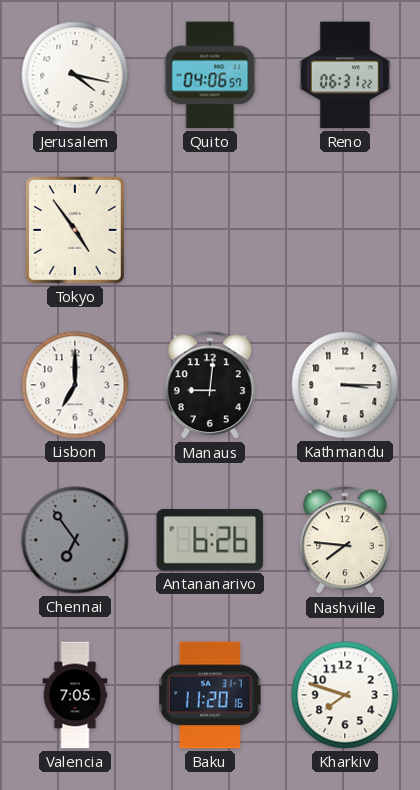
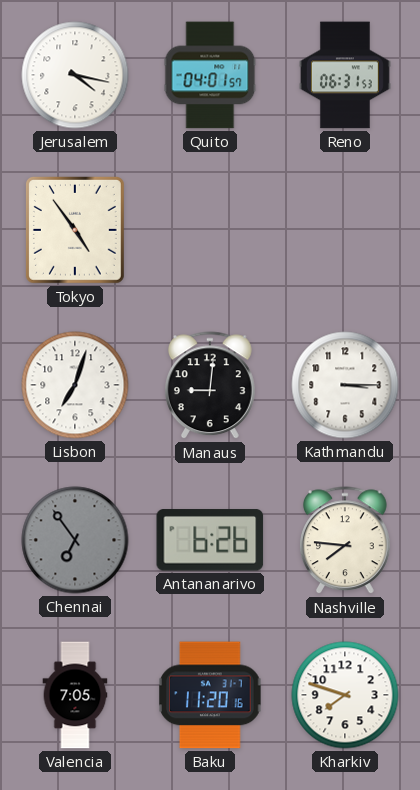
Quito: 04:06 -> 04:01 (210, 75)
Reno: 06:31:22 -> 06:31:53 (345, 75)
Lisbon: 7:00 -> 7:03 (75, 385)
